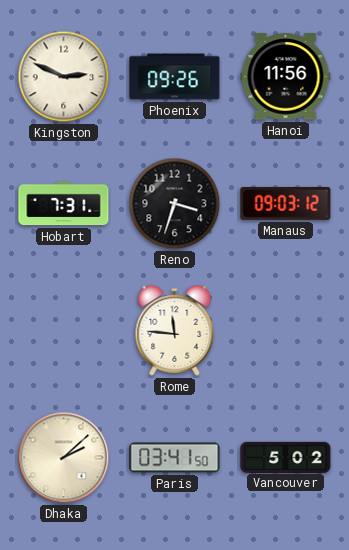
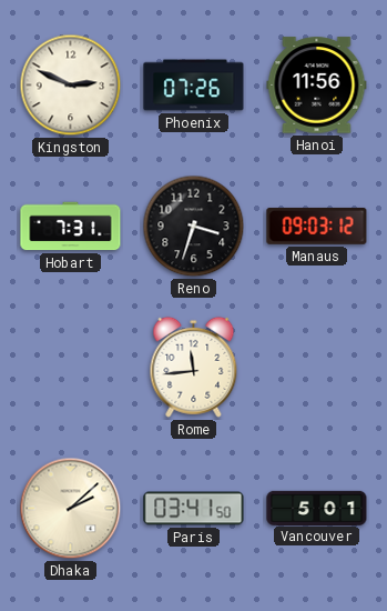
Phoenix: 09:26 -> 07:26 (194, 86)
Rome: 11:46 -> 11:44 (194, 367)
Vancouver: 5:02 -> 5:01 (317, 508)
